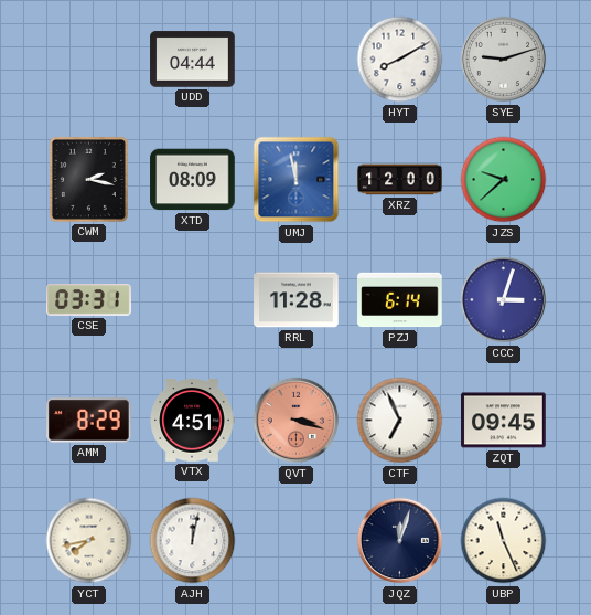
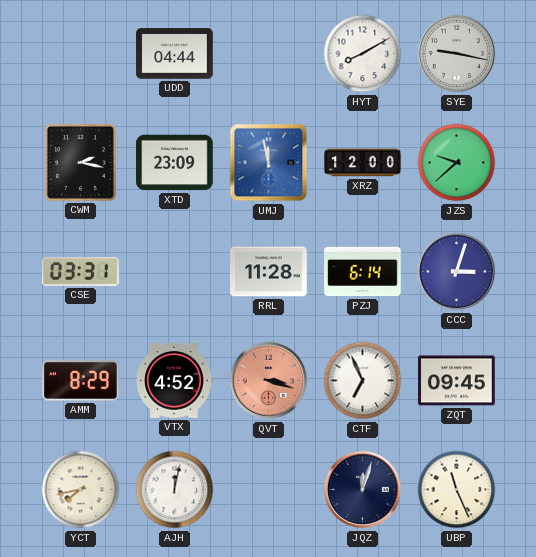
SYE: 9:12 -> 9:17 (457, 54)
XTD: 08:09 -> 23:09 (175, 163)
VTX: 4:51 -> 4:52 (174, 381)
